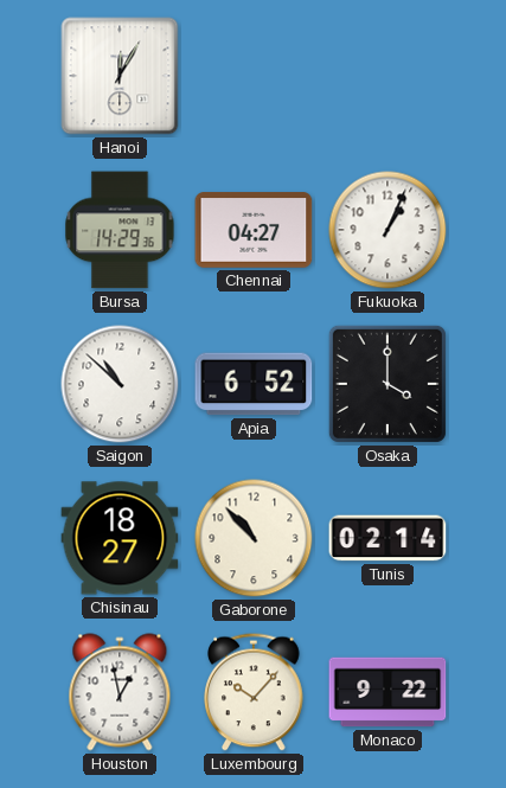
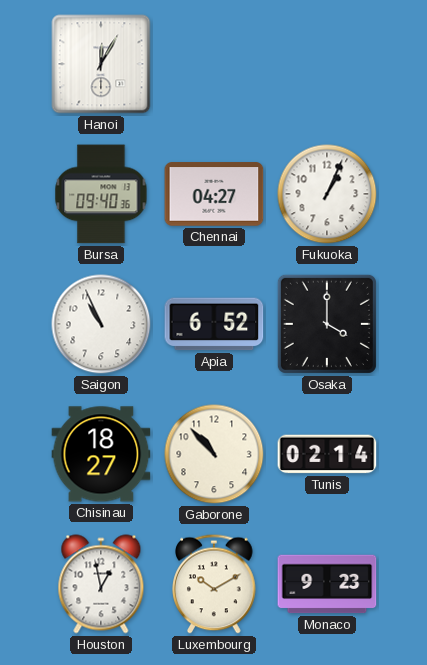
Bursa: 14:29 -> 09:40 (101, 194)
Saigon: 10:52 -> 10:56 (101, 324)
Luxembourg: 10:07 -> 10:10 (214, 584)
Monaco: 9:22 -> 9:23 (327, 584)
